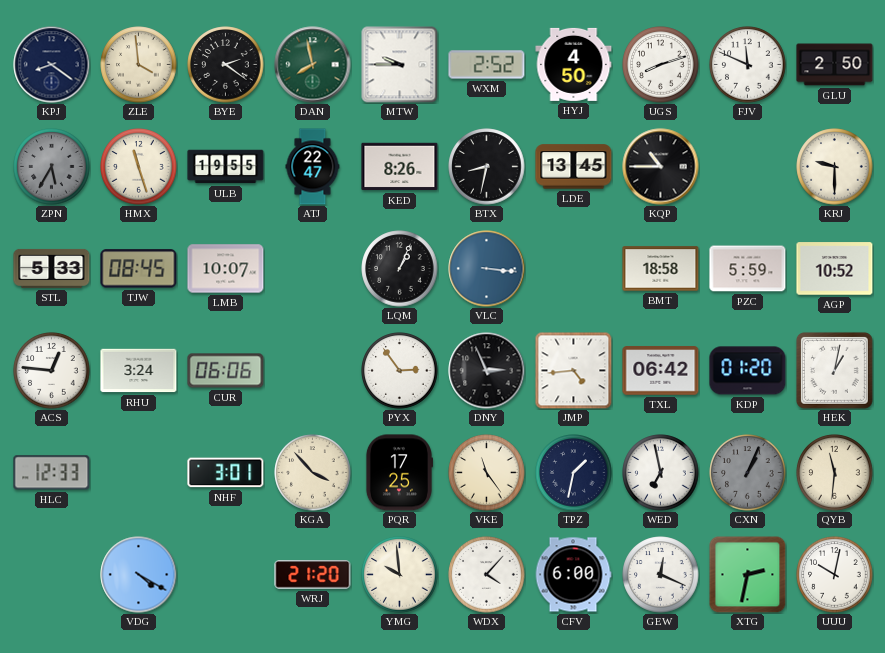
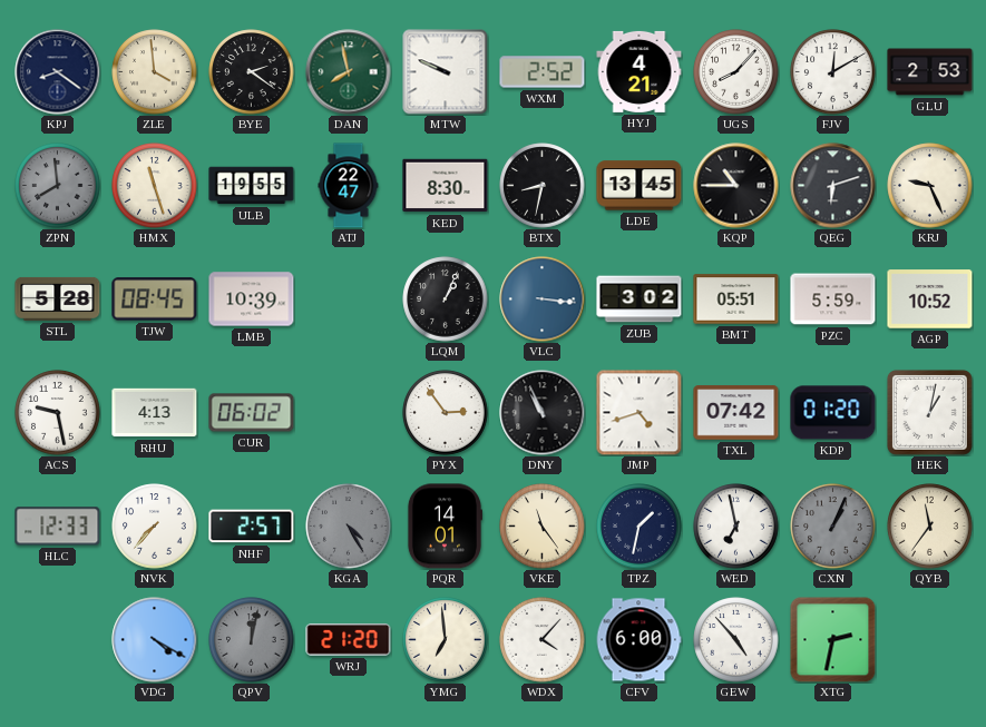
MTW: 9:45 -> 9:49 (446, 72)
HYJ: 4:50 -> 4:21 (640, 71)
UGS: 8:12 -> 8:07 (736, 72)
FJV: 11:49 -> 12:10 (833, 72)
GLU: 2:50 -> 2:53 (930, 72)
ZPN: 5:35 -> 7:59 (58, 186)
KED: 8:26 -> 8:30 (446, 186)
QEG: none -> 6:12 (833, 186)
KRJ: 9:30 -> 9:26 (930, 186)
STL: 5:33 -> 5:28 (58, 298)
LMB: 10:07 -> 10:39 (252, 299)
ZUB: none -> 3:02 (640, 299)
BMT: 18:58 -> 05:51 (736, 299)
ACS: 12:46 -> 9:28 (58, 413)
RHU: 3:24 -> 4:13 (155, 413)
CUR: 06:06 -> 06:02 (252, 413)
DNY: 2:56 -> 10:56 (543, 413)
JMP: 4:44 -> 4:42 (638, 412)
TXL: 06:42 -> 07:42 (736, 413)
NVK: none -> 7:37 (155, 527)
NHF: 3:01 -> 2:57 (252, 527)
KGA: 3:53 -> 4:25 (349, 527)
KGA dial: cream -> grey (349, 527)
PQR: 17:25 -> 14:01 (443, 527)
QYB: 11:31 -> 11:36 (930, 527)
QPV: none -> 12:02 (252, 640)
YMG: 9:59 -> 6:59 (446, 640)
GEW: 12:19 -> 4:53 (736, 640)
UUU: 10:02 -> none (835, 575)
